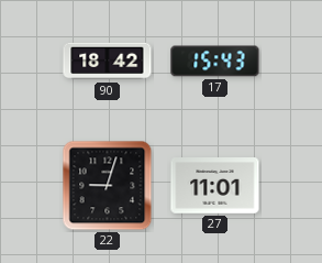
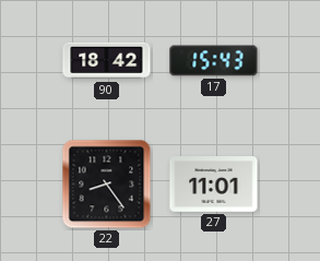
22: 9:03 -> 8:24 (107, 185)
